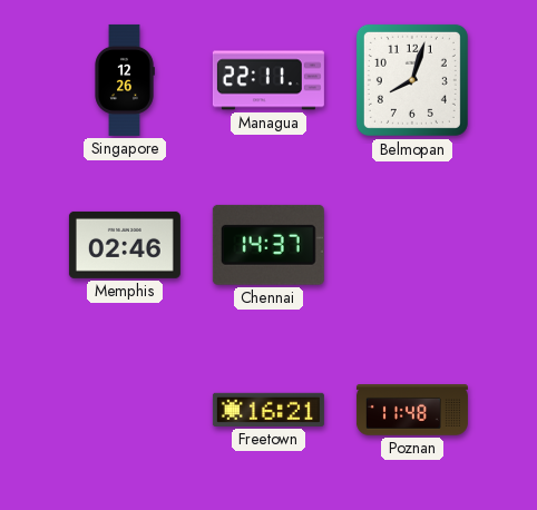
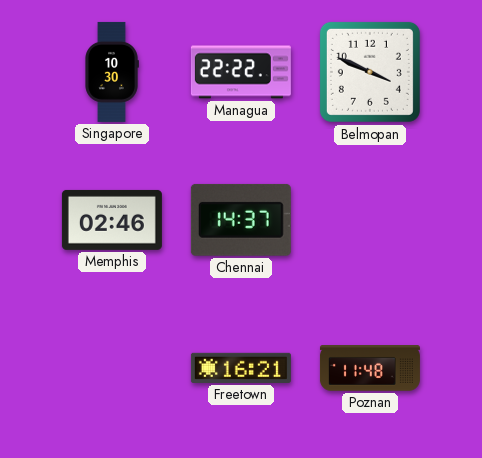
Singapore: 12:26 -> 10:30 (112, 72)
Managua: 22:11 -> 22:22 (241, 72)
Belmopan: 8:03 -> 3:49 (370, 72)
